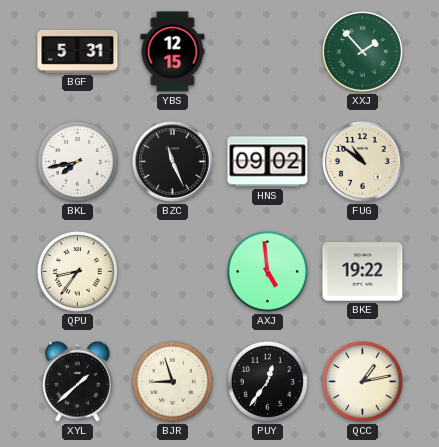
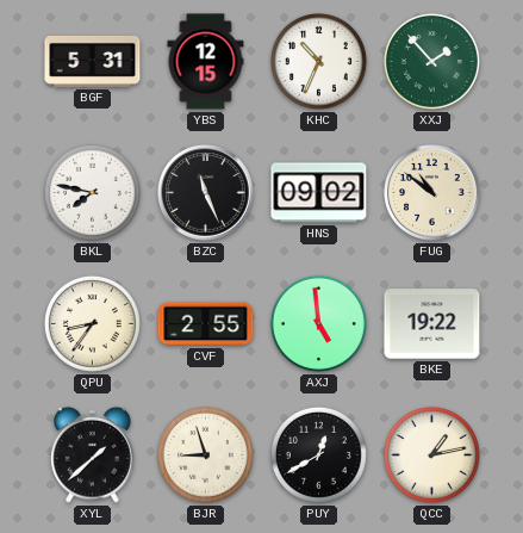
KHC: none -> 10:34 (318, 61)
BKL: 7:43 -> 7:47 (92, 192)
CVF: none -> 2:55 (206, 324)
PUY: 12:36 -> 12:40 (318, 454)
